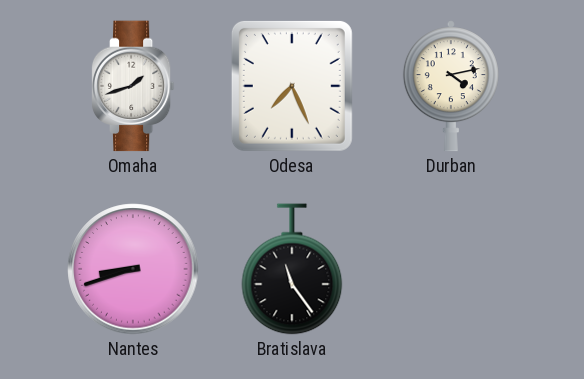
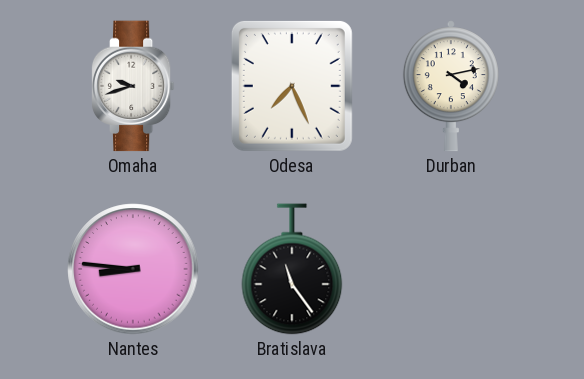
Omaha: 1:42 -> 9:42 (133, 86)
Nantes: 8:42 -> 8:46 (133, 269)
